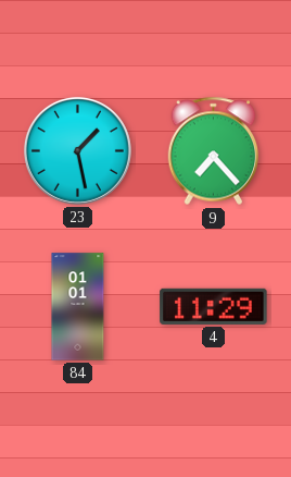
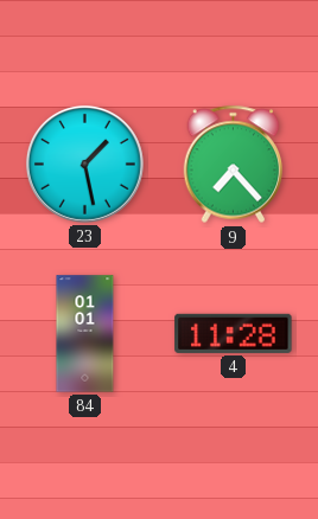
4: 11:29 -> 11:28 (234, 333)
